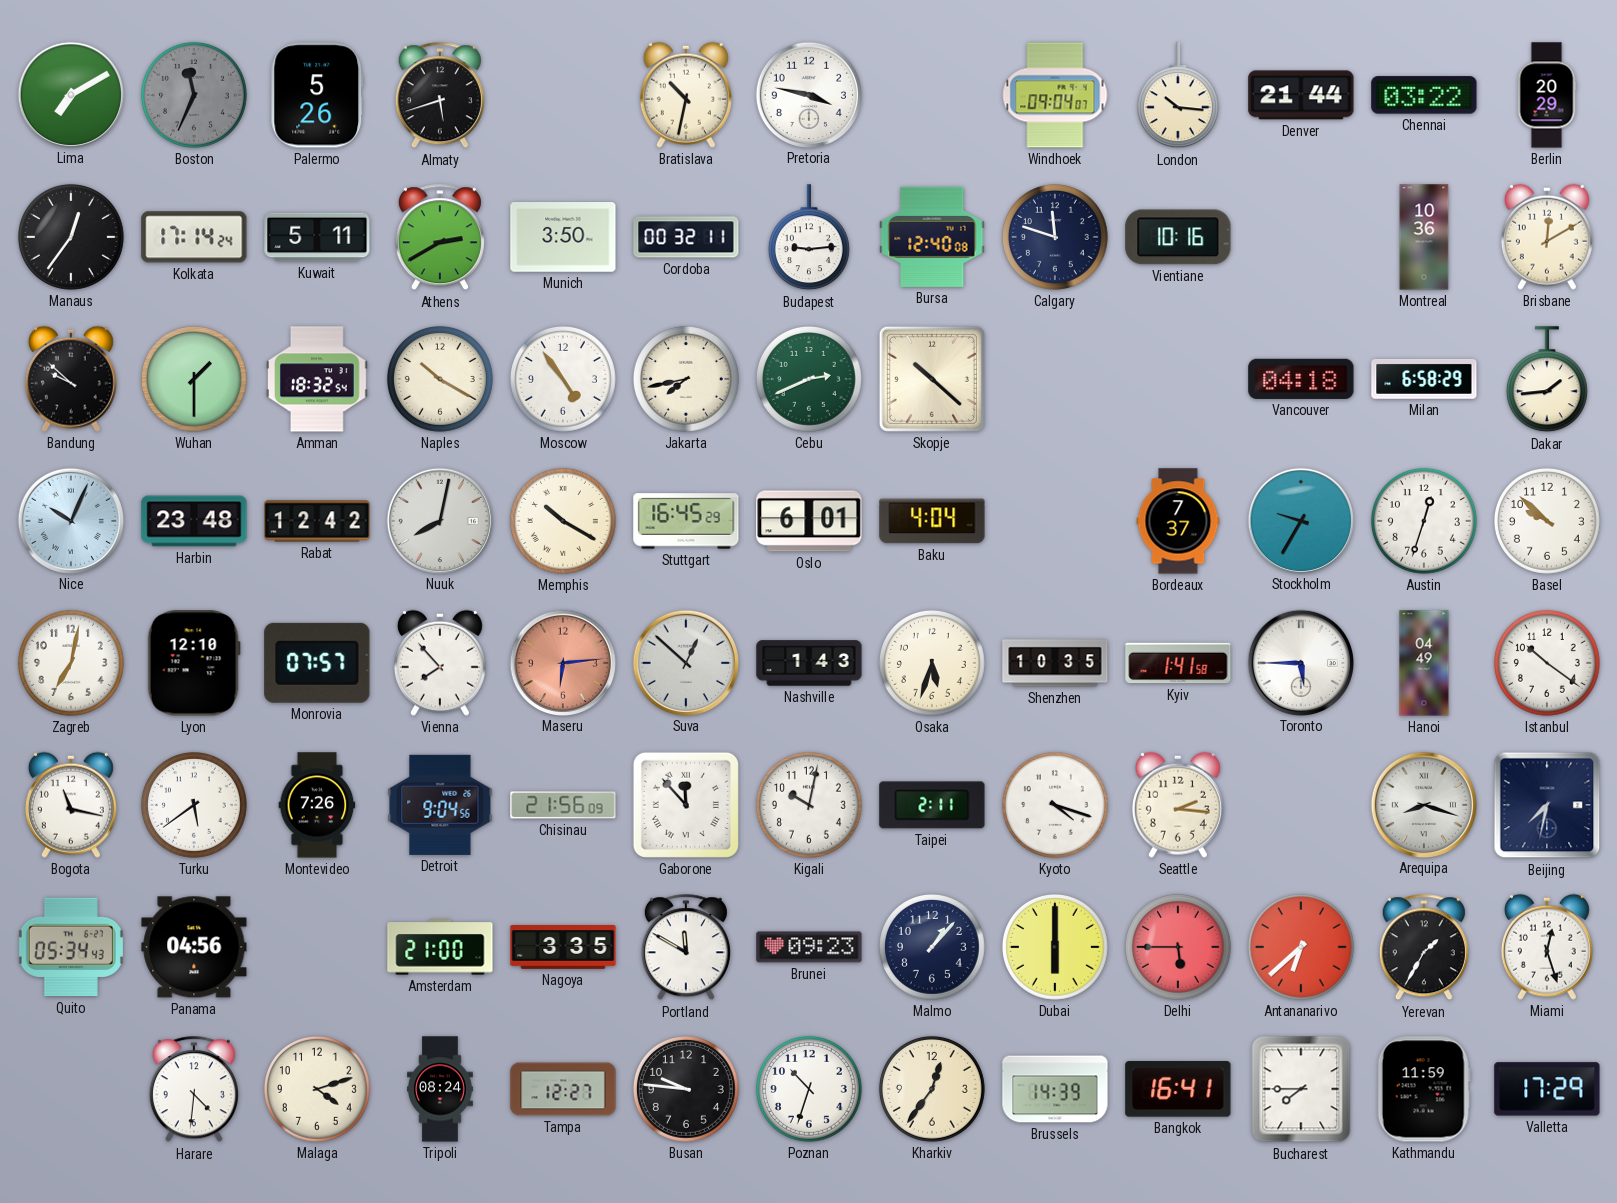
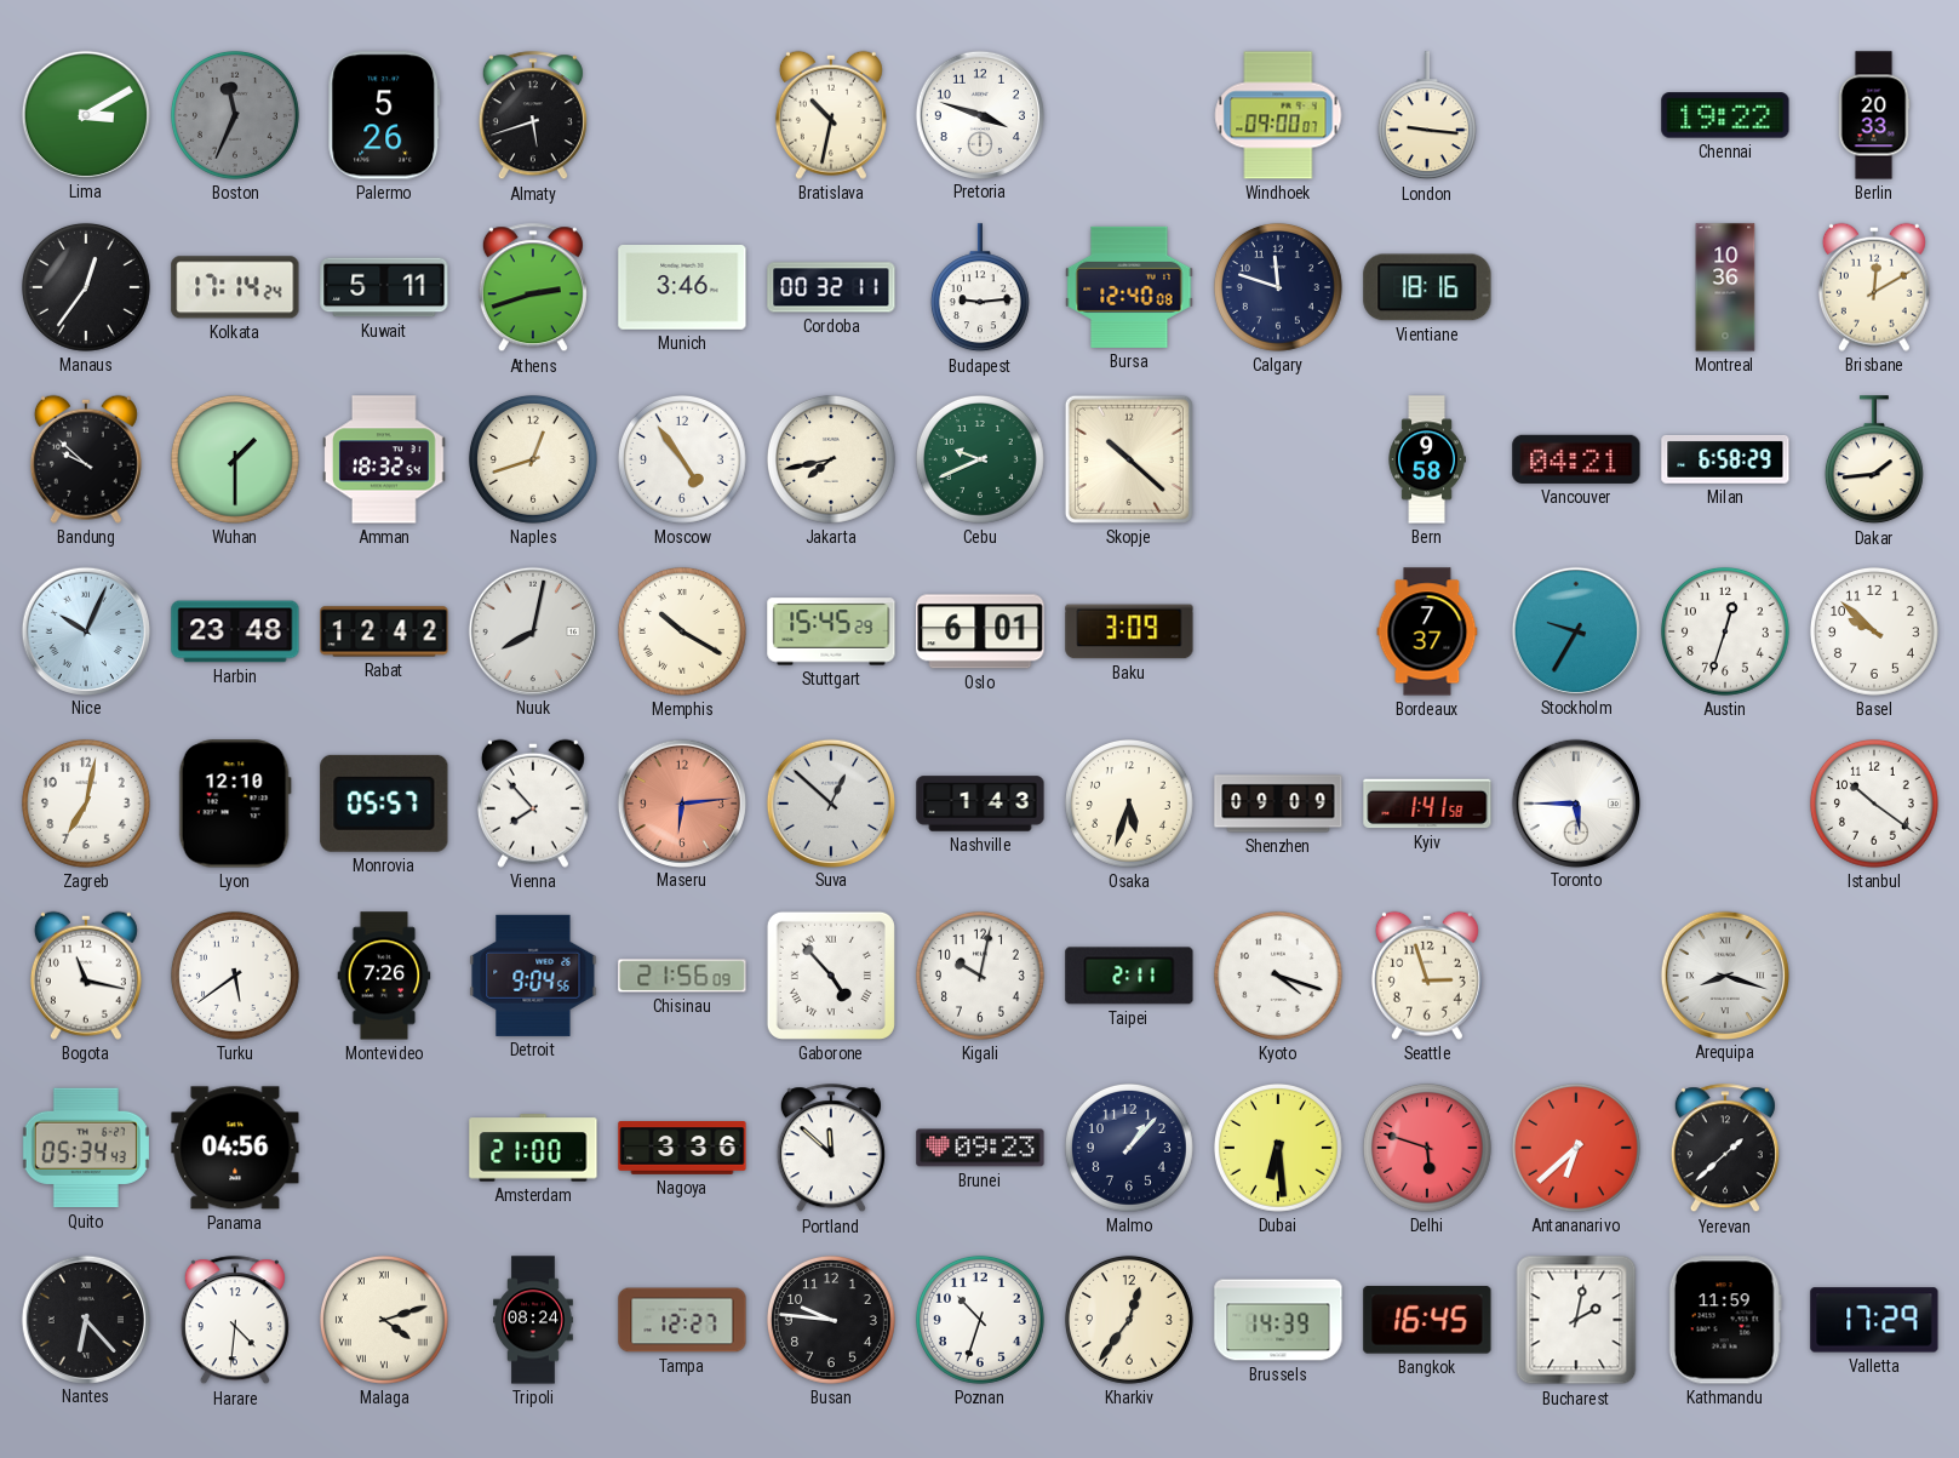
Lima: 7:10 -> 3:10 (85, 114)
Pretoria: 3:47 -> 3:48 (979, 114)
Windhoek: 09:04 -> 09:00 (1278, 115)
London: 10:16 -> 9:16 (1427, 116)
Denver: 21:44 -> none (1301, 95)
Chennai: 03:22 -> 19:22 (1725, 115)
Berlin: 20:29 -> 20:33 (1874, 115)
Athens: 2:40 -> 2:42 (533, 288)
Munich: 3:50 -> 3:46 (682, 287)
Vientiane: 10:16 -> 18:16 (1427, 287)
Naples: 10:20 -> 12:42 (533, 459)
Cebu: 2:41 -> 9:41 (980, 459)
Bern: none -> 9:58 (1427, 459)
Vancouver: 04:18 -> 04:21 (1576, 459)
Stuttgart: 16:45 -> 15:45 (831, 631)
Baku: 4:04 -> 3:09 (1129, 631)
Monrovia: 07:57 -> 05:57 (384, 804)
Shenzhen: 10:35 -> 09:09 (1278, 804)
Hanoi: 04:49 -> none (1424, 663)
Gaborone: 11:53 -> 4:53 (831, 976)
Seattle: 2:16 -> 2:57 (1427, 976)
Beijing: 7:32 -> none (1547, 805)
Nagoya: 3:35 -> 3:36 (682, 1149)
Portland: 11:50 -> 11:52 (831, 1149)
Dubai: 6:00 -> 6:29 (1278, 1148)
Delhi: 5:45 -> 5:48 (1427, 1148)
Yerevan: 1:35 -> 1:38 (1725, 1149)
Miami: 12:27 -> none (1547, 947)
Nantes: none -> 6:23 (85, 1319)
Malaga numerals: Arabic -> Roman (384, 1320)
Bangkok: 16:41 -> 16:45 (1427, 1320)
Bucharest: 7:45 -> 2:02 (1576, 1320)
